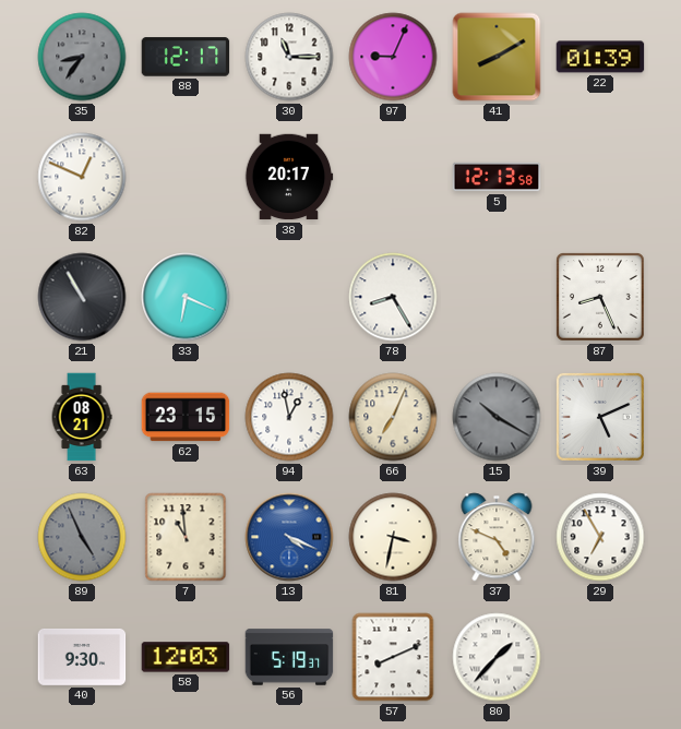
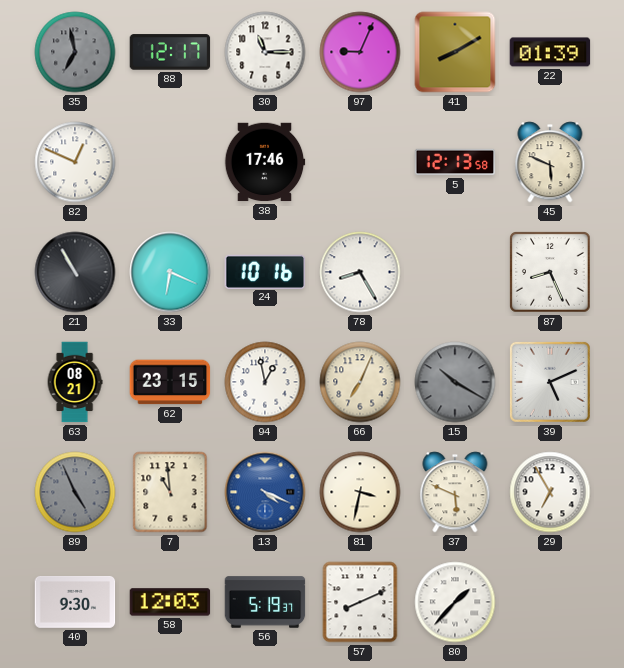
35: 8:36 -> 6:58 (75, 52)
38: 20:17 -> 17:46 (265, 162)
45: none -> 5:49 (550, 162)
24: none -> 10:16 (265, 271)
37: 4:49 -> 5:49 (455, 492)
